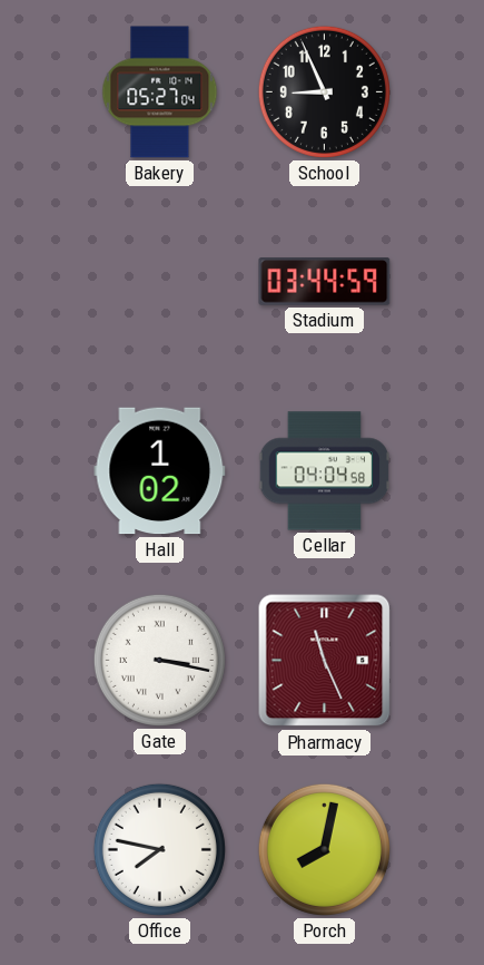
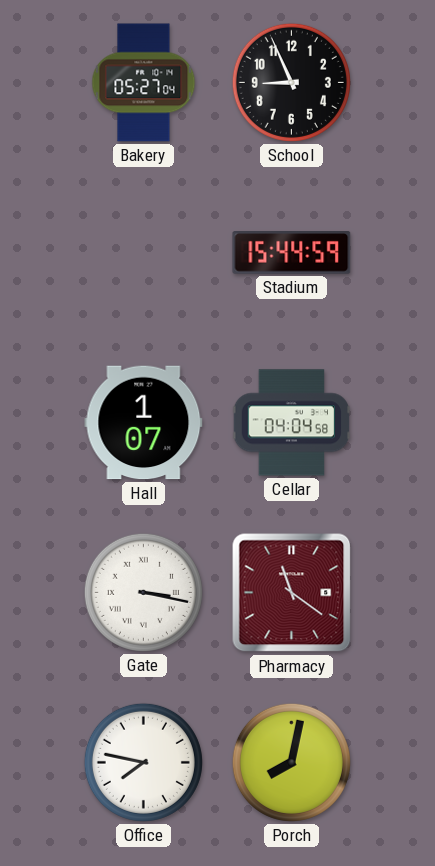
Stadium: 03:44 -> 15:44 (292, 253)
Hall: 1:02 -> 1:07 (144, 423)
Pharmacy: 11:26 -> 11:21 (292, 593)
